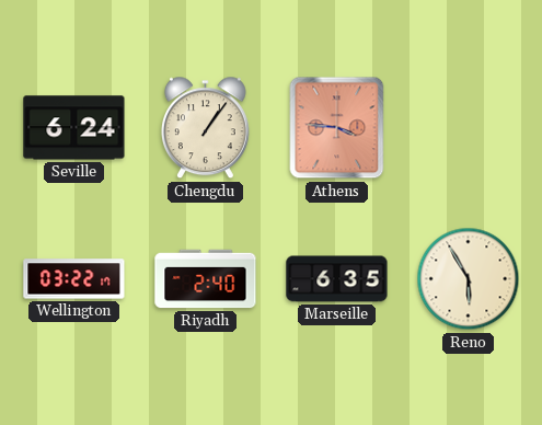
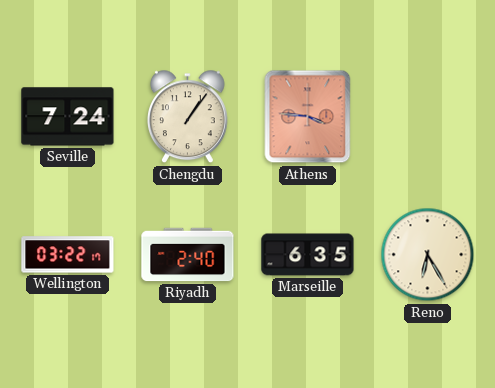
Seville: 6:24 -> 7:24 (68, 117)
Reno: 5:55 -> 6:25 (428, 255)
